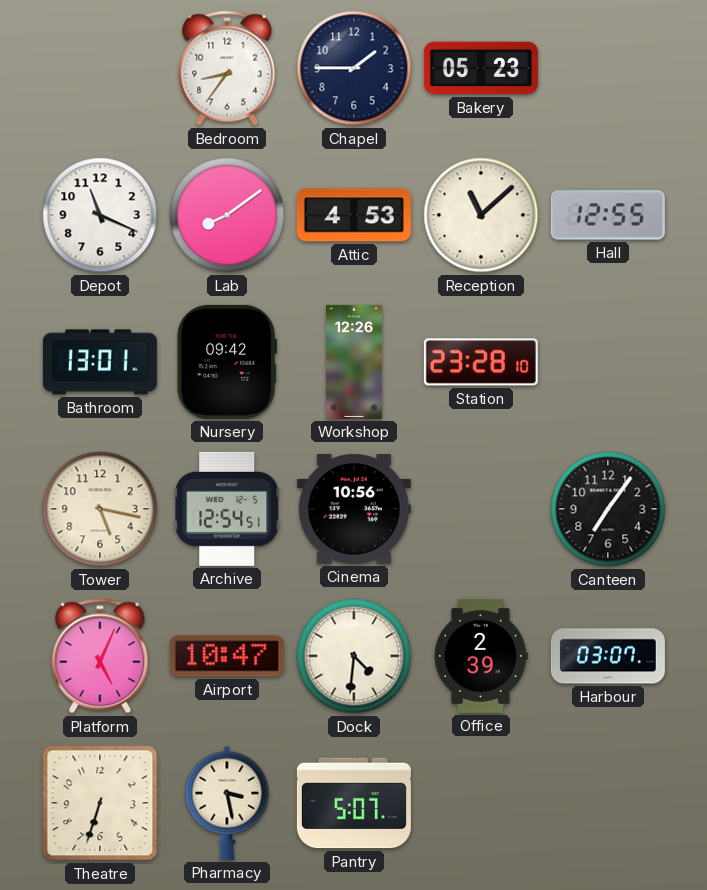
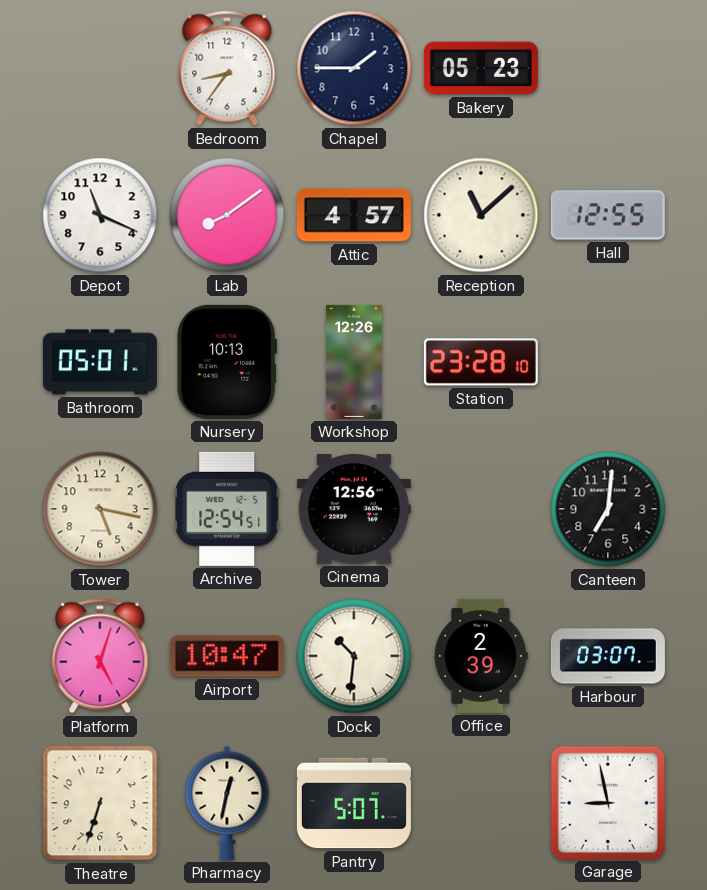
Attic: 4:53 -> 4:57 (354, 215)
Bathroom: 13:01 -> 05:01 (100, 362)
Nursery: 09:42 -> 10:13 (226, 362)
Cinema: 10:56 -> 12:56 (354, 510)
Canteen: 7:06 -> 7:01 (608, 509)
Platform: 5:04 -> 5:03 (100, 656)
Dock: 4:31 -> 10:31 (354, 656)
Pharmacy: 3:28 -> 12:32 (227, 803)
Garage: none -> 8:58 (607, 802)
